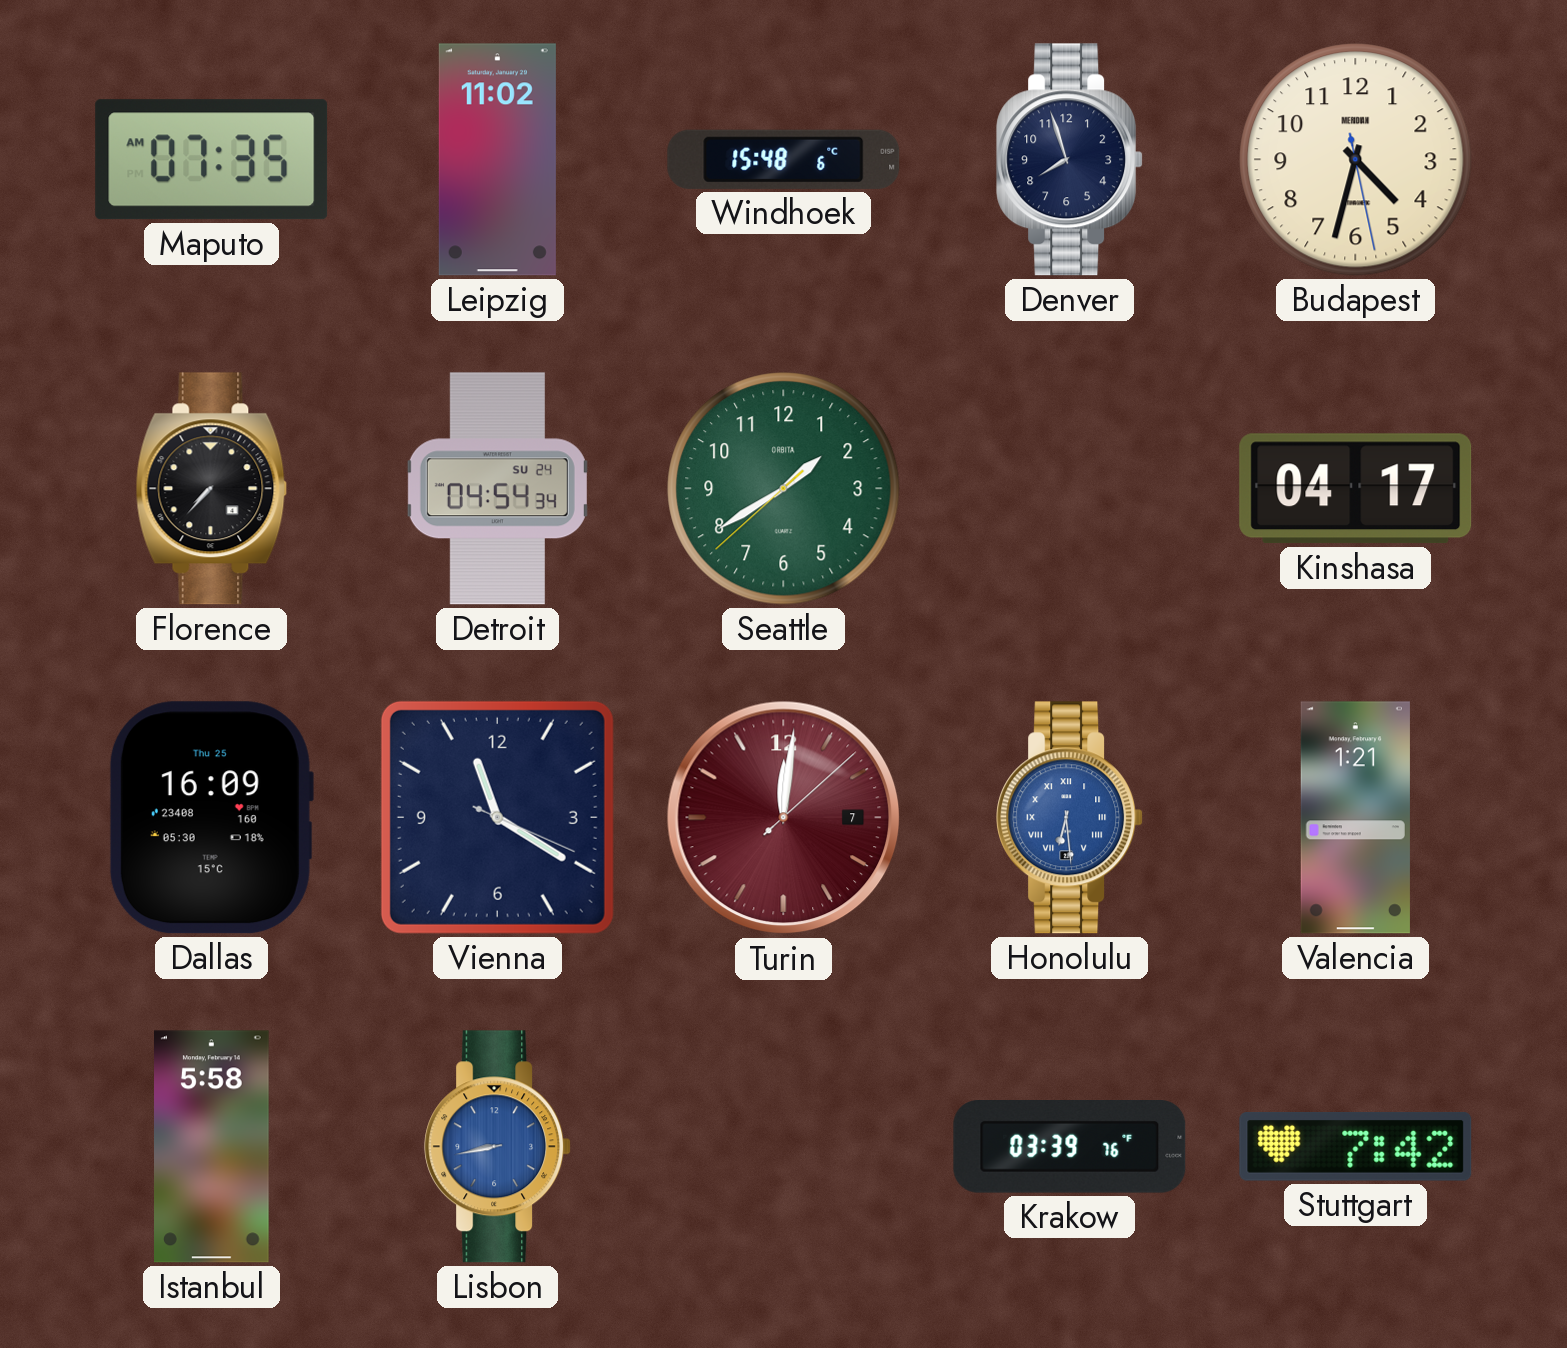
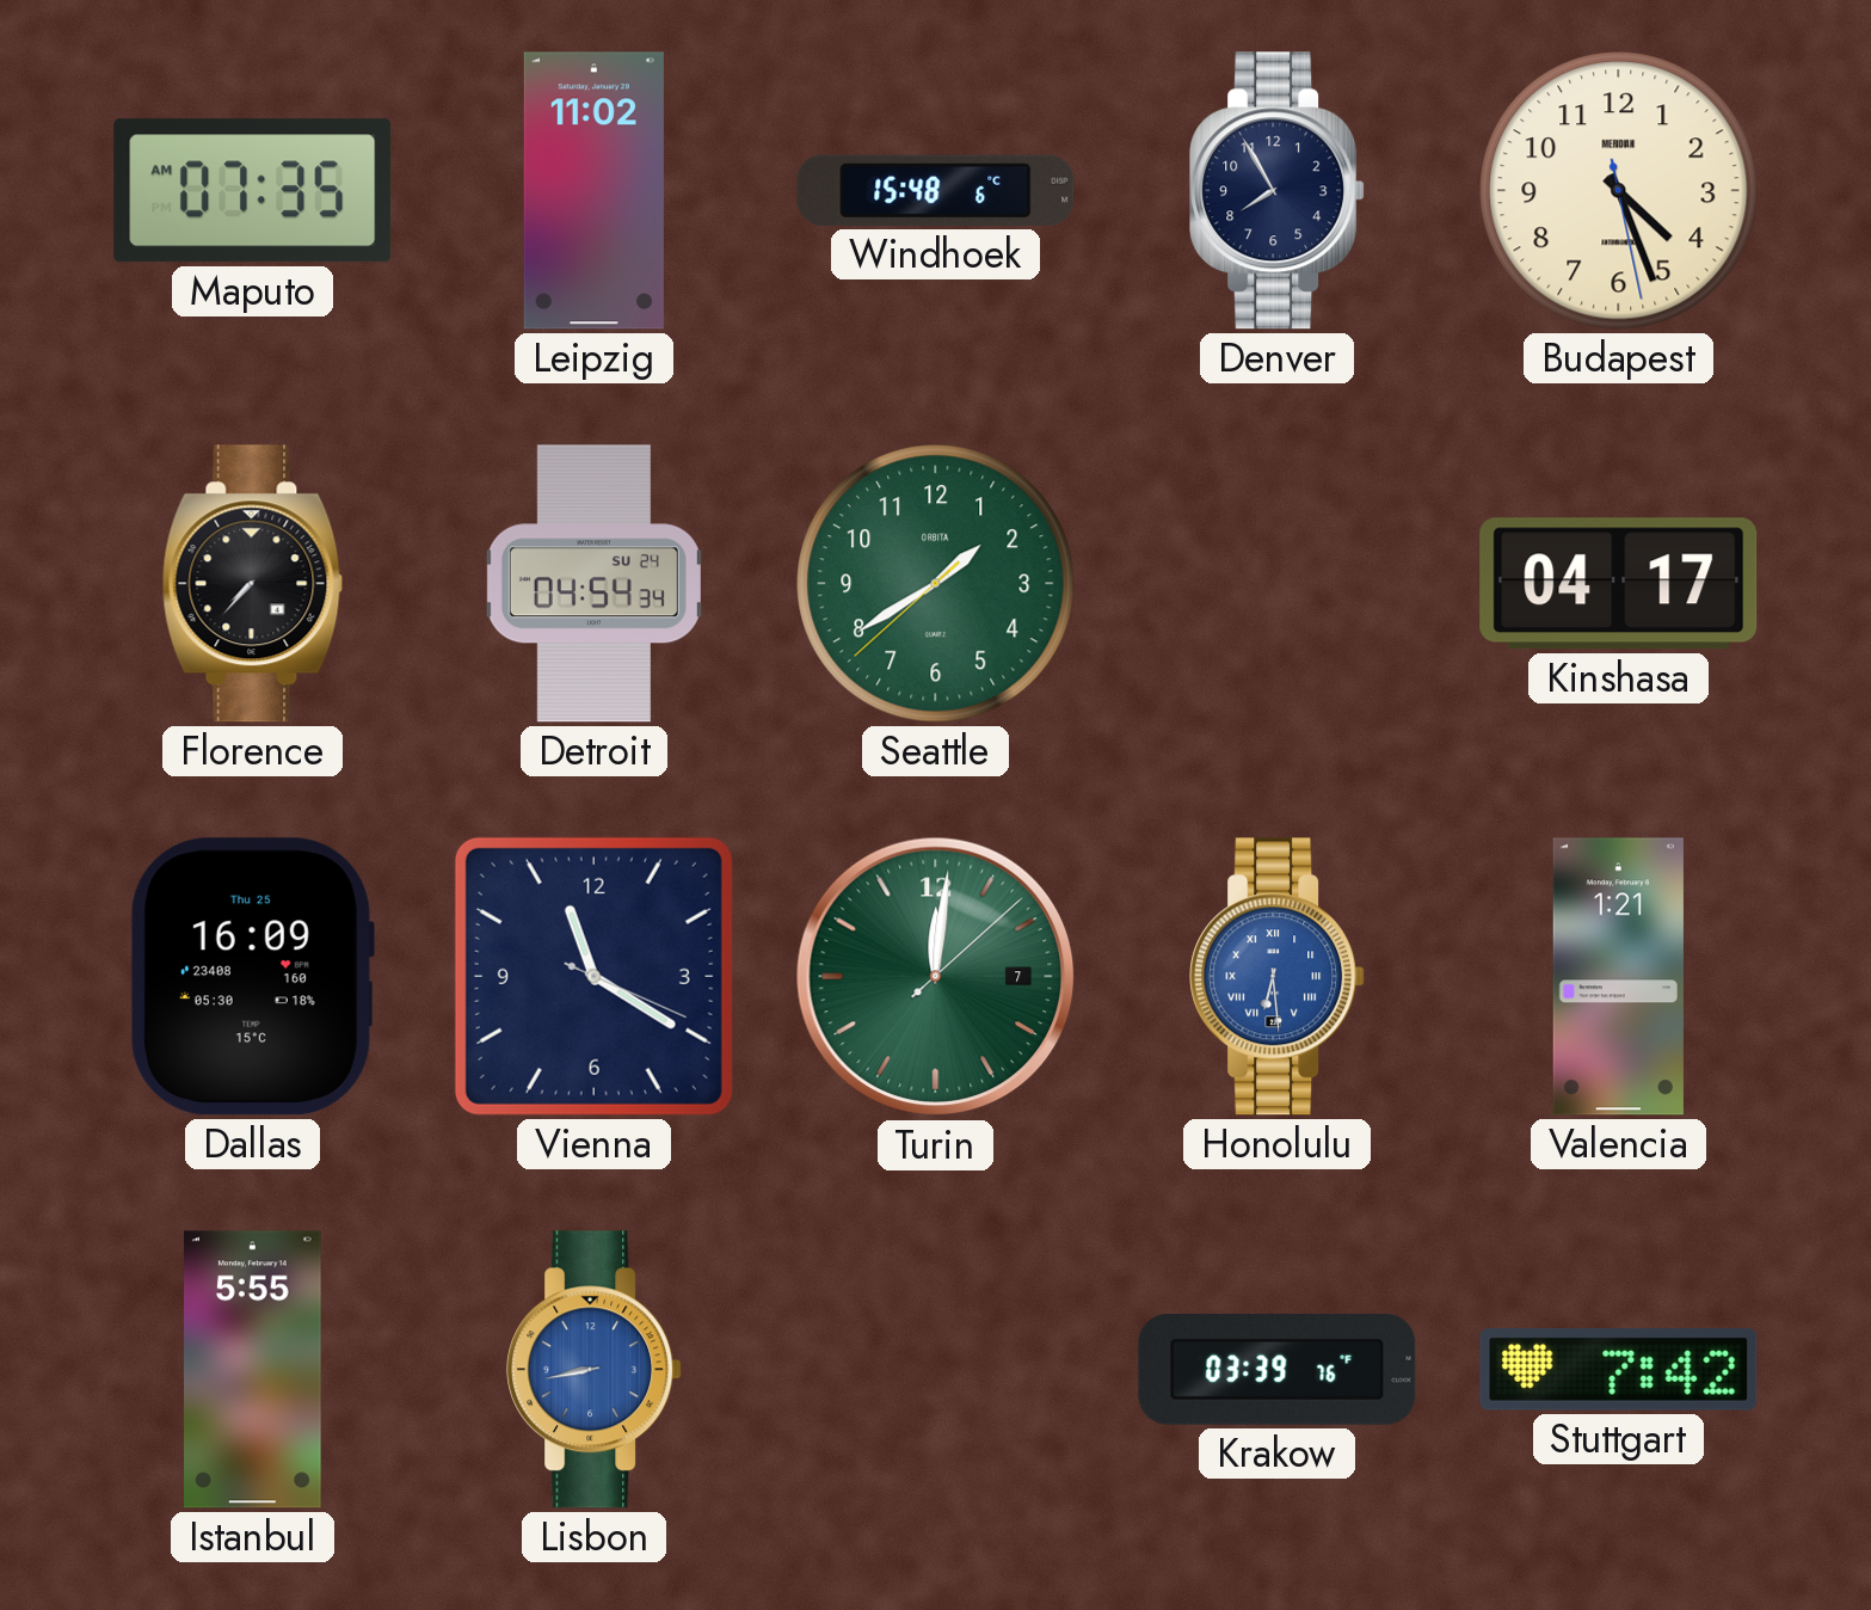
Denver: 7:57 -> 7:55 (1278, 191)
Budapest: 4:32 -> 4:26 (1619, 191)
Turin dial: burgundy -> green (936, 977)
Istanbul: 5:58 -> 5:55 (253, 1370)
